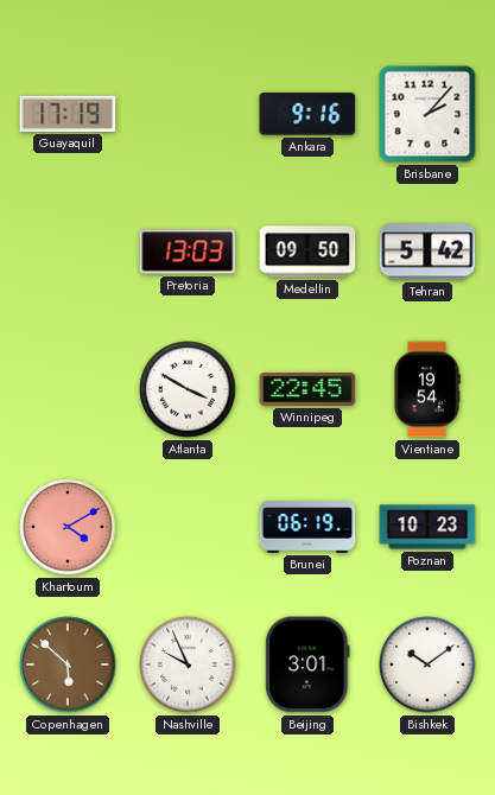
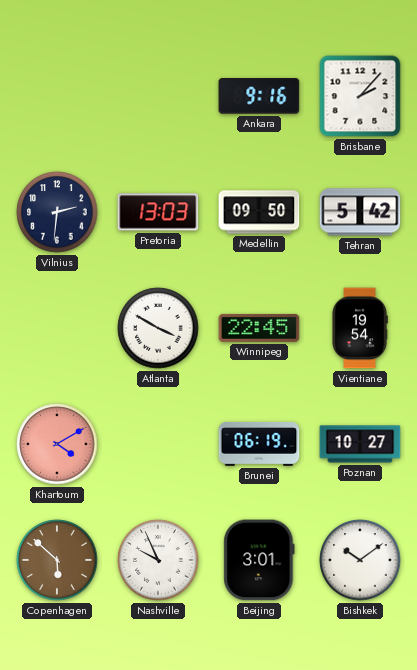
Guayaquil: 17:19 -> none (68, 114)
Vilnius: none -> 2:31 (57, 212)
Poznan: 10:23 -> 10:27 (360, 444)
